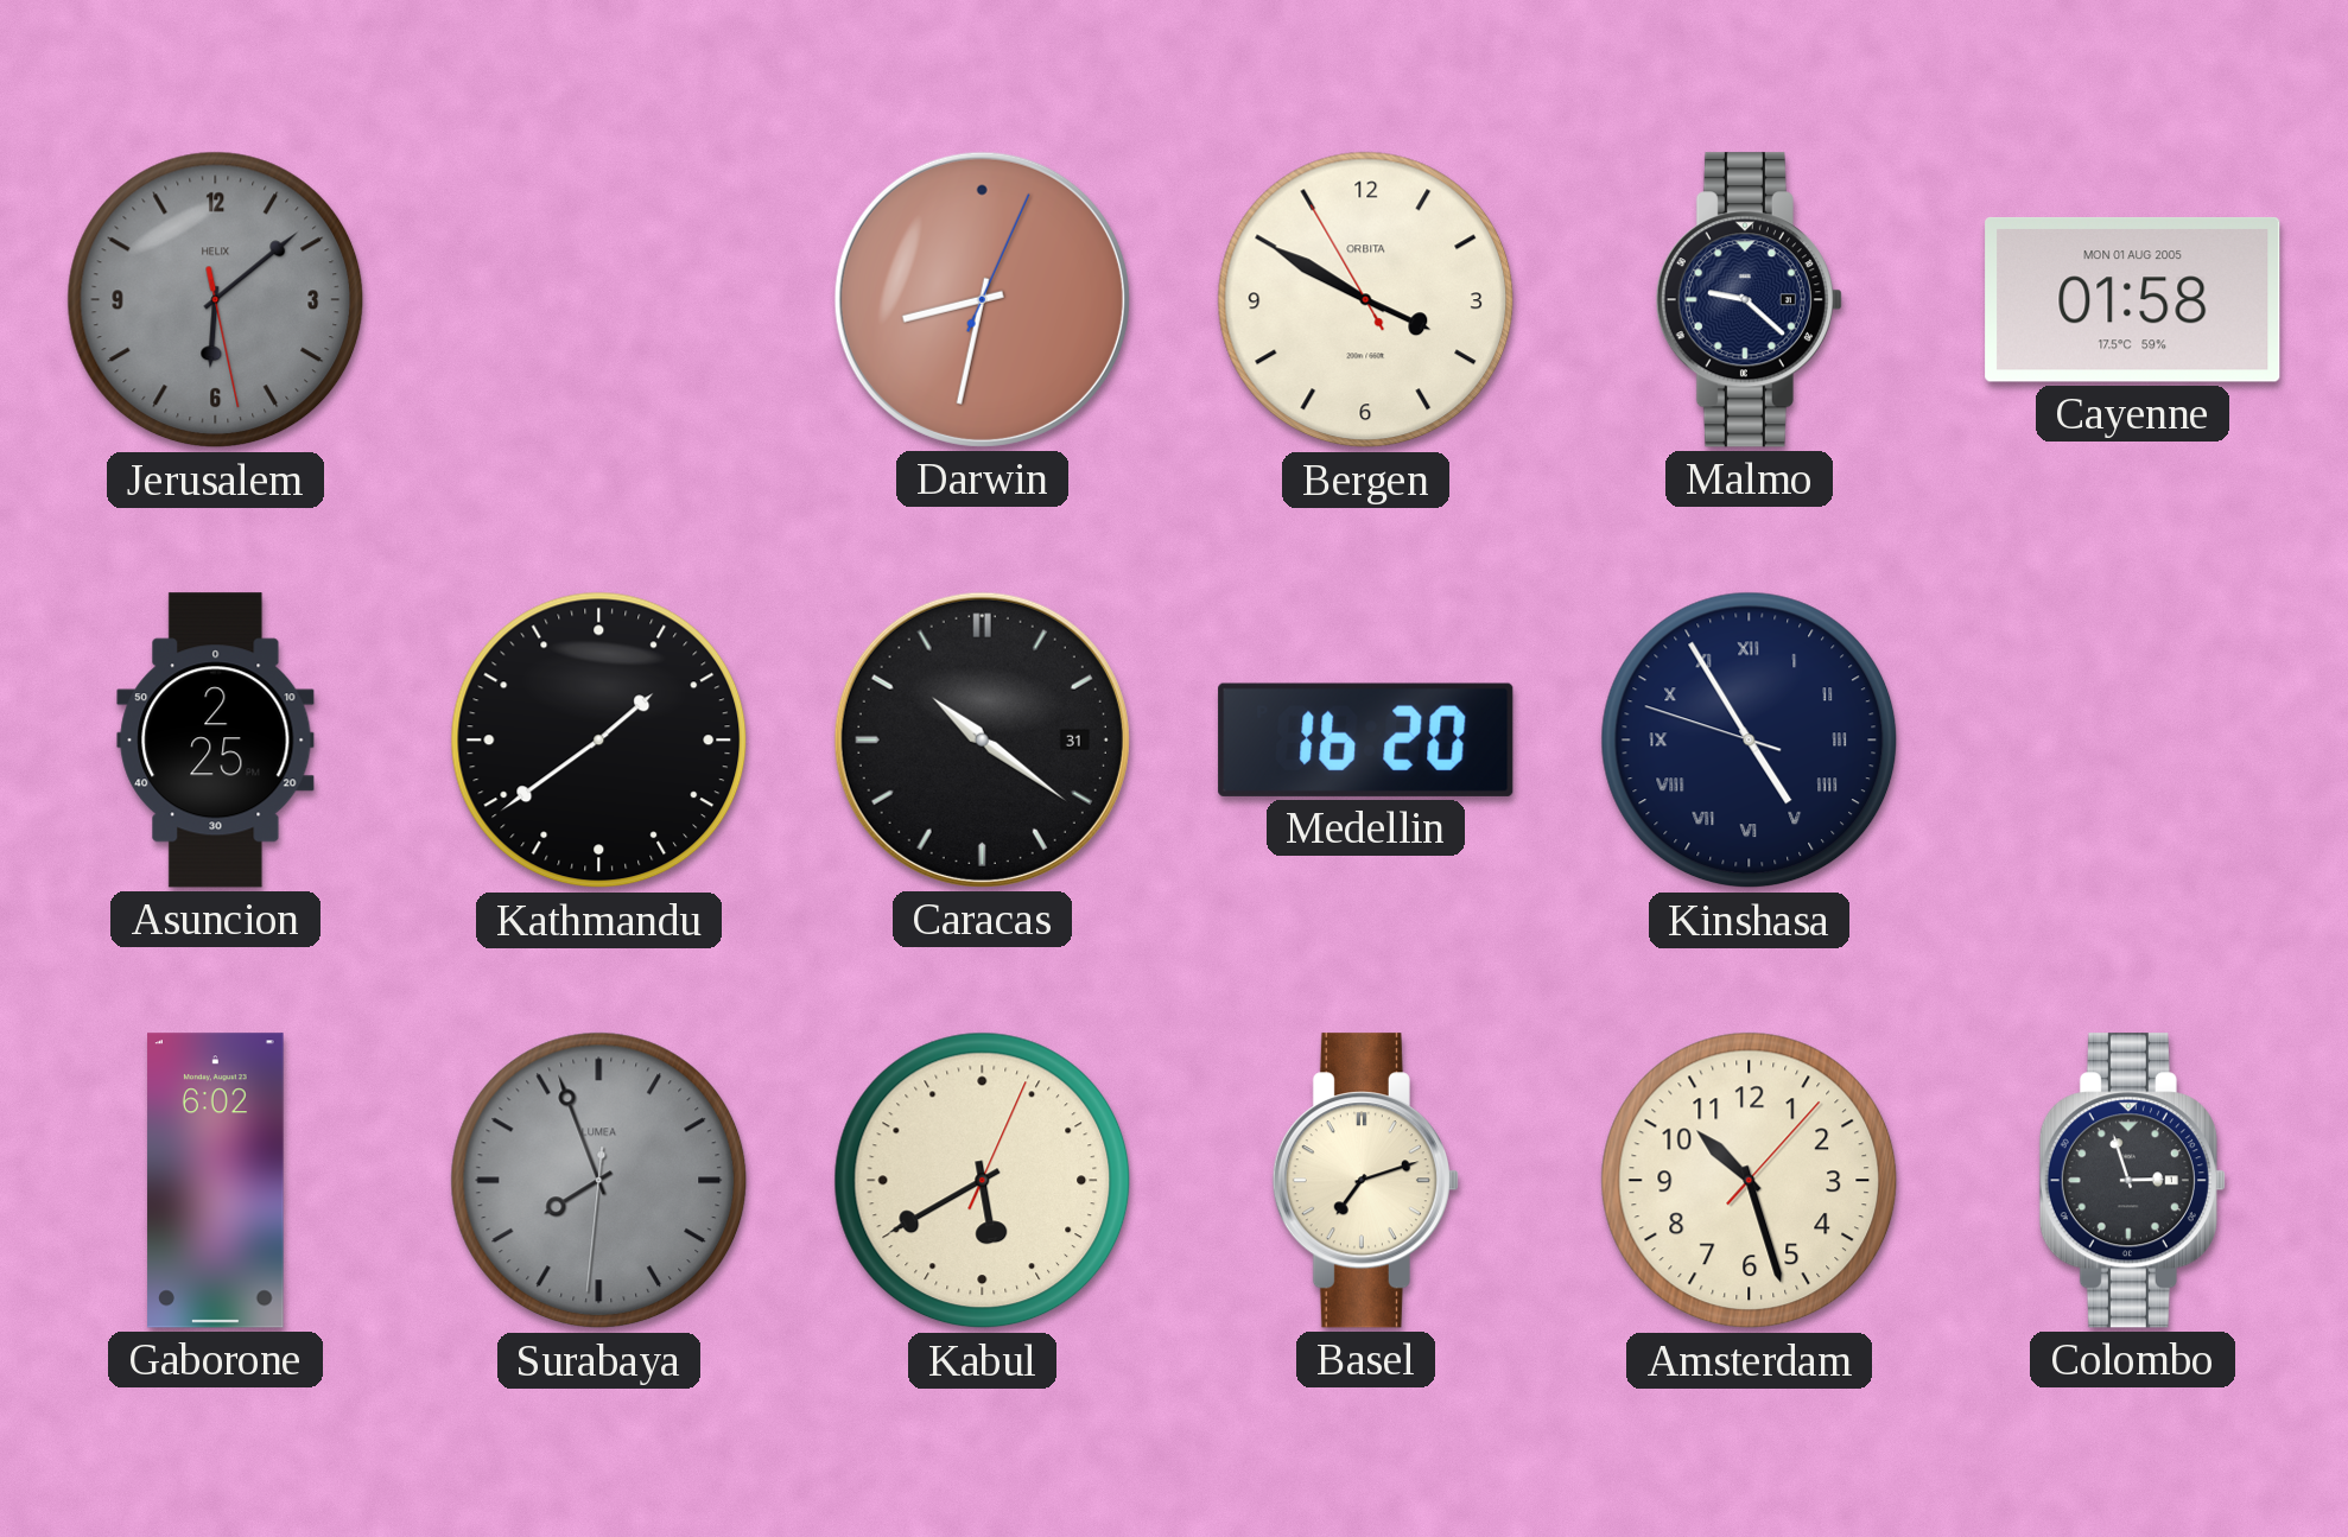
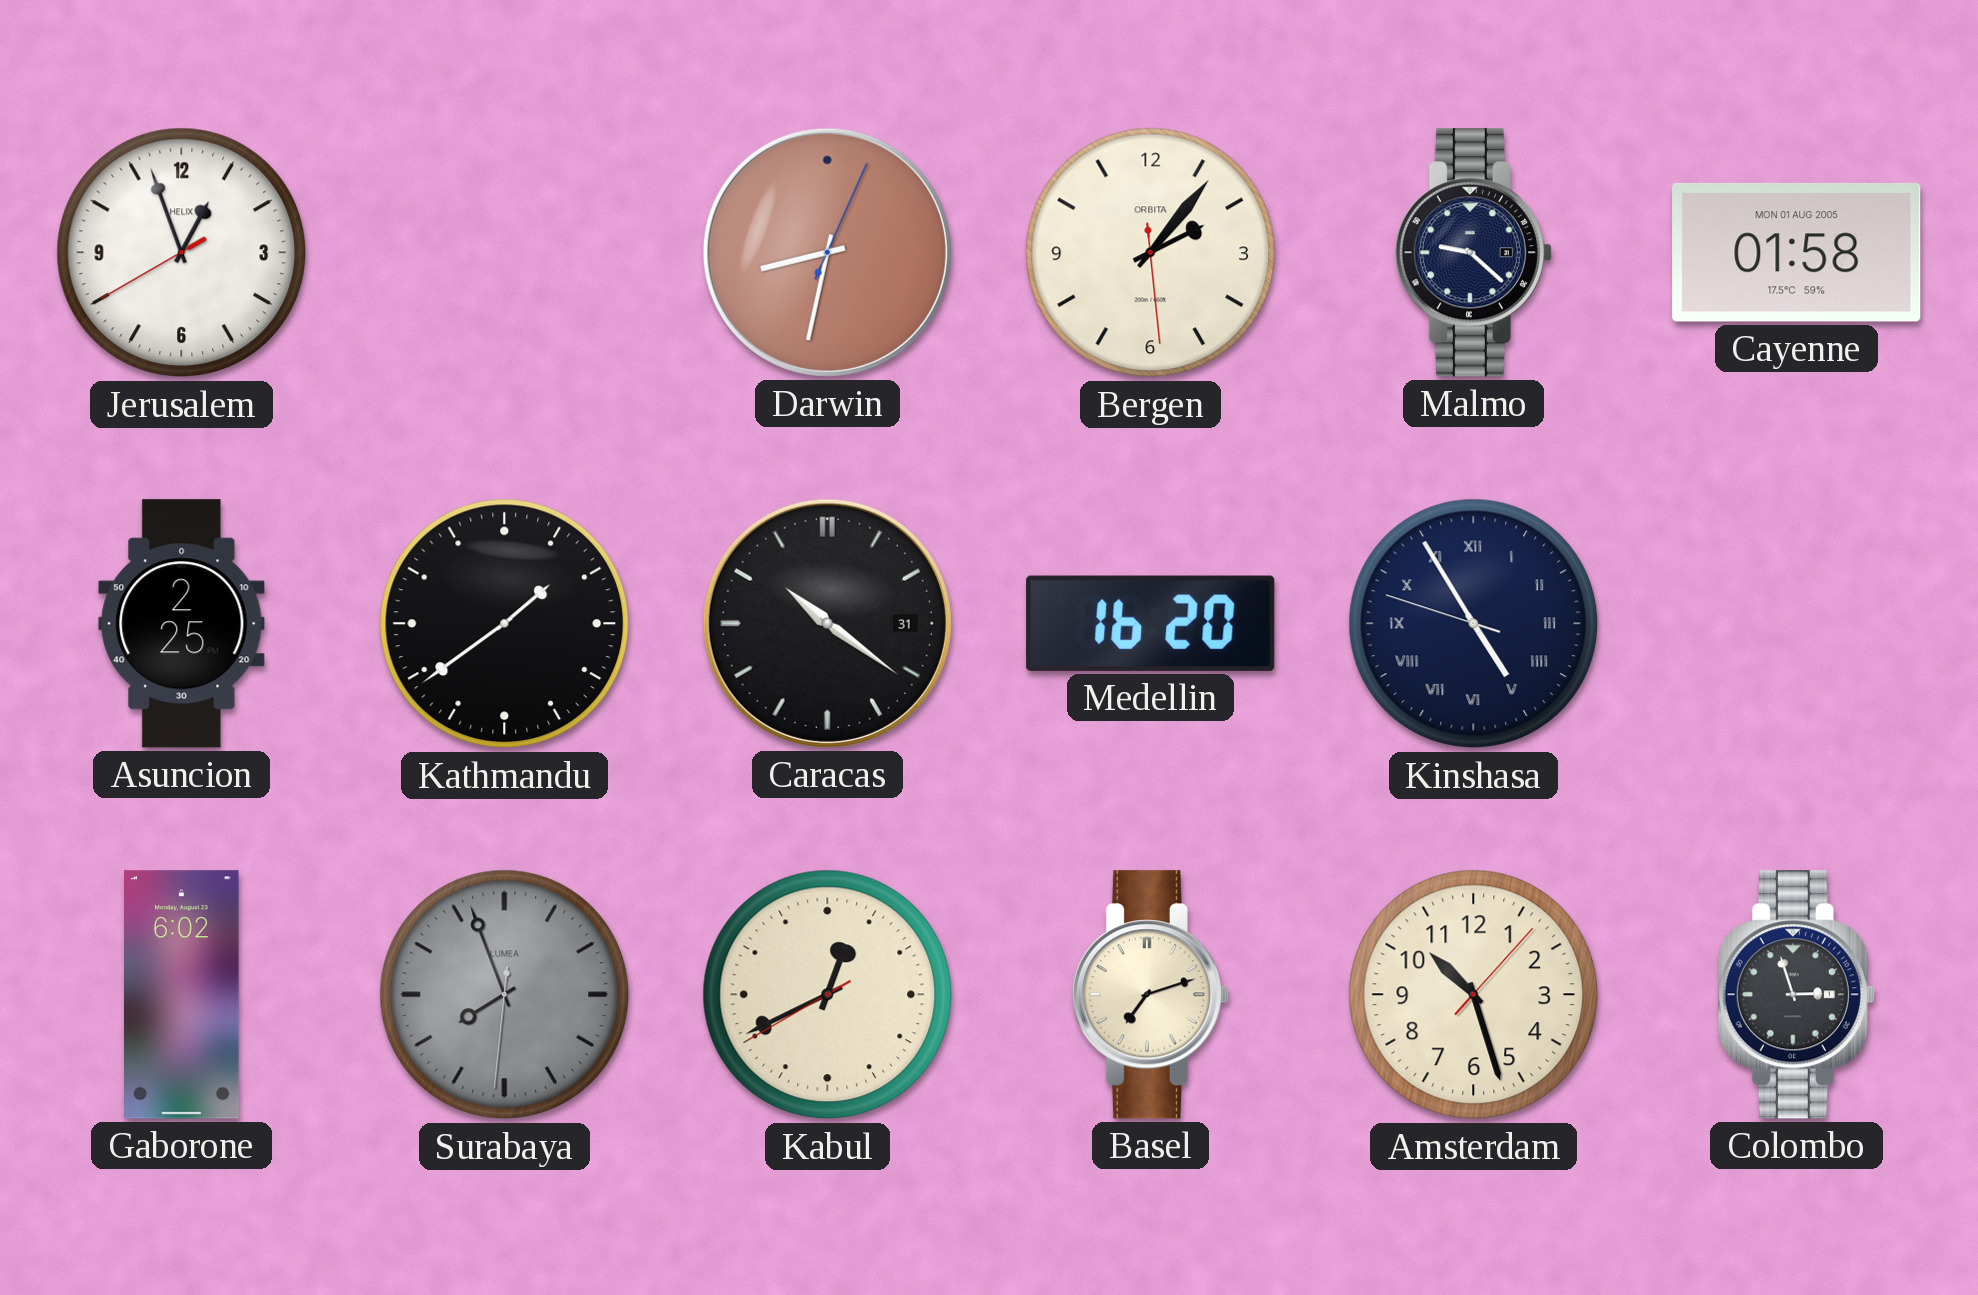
Jerusalem: 6:08 -> 12:56 (182, 253)
Jerusalem dial: grey -> white (182, 253)
Bergen: 3:49 -> 2:06 (1151, 253)
Kabul: 5:40 -> 12:40 (828, 995)
